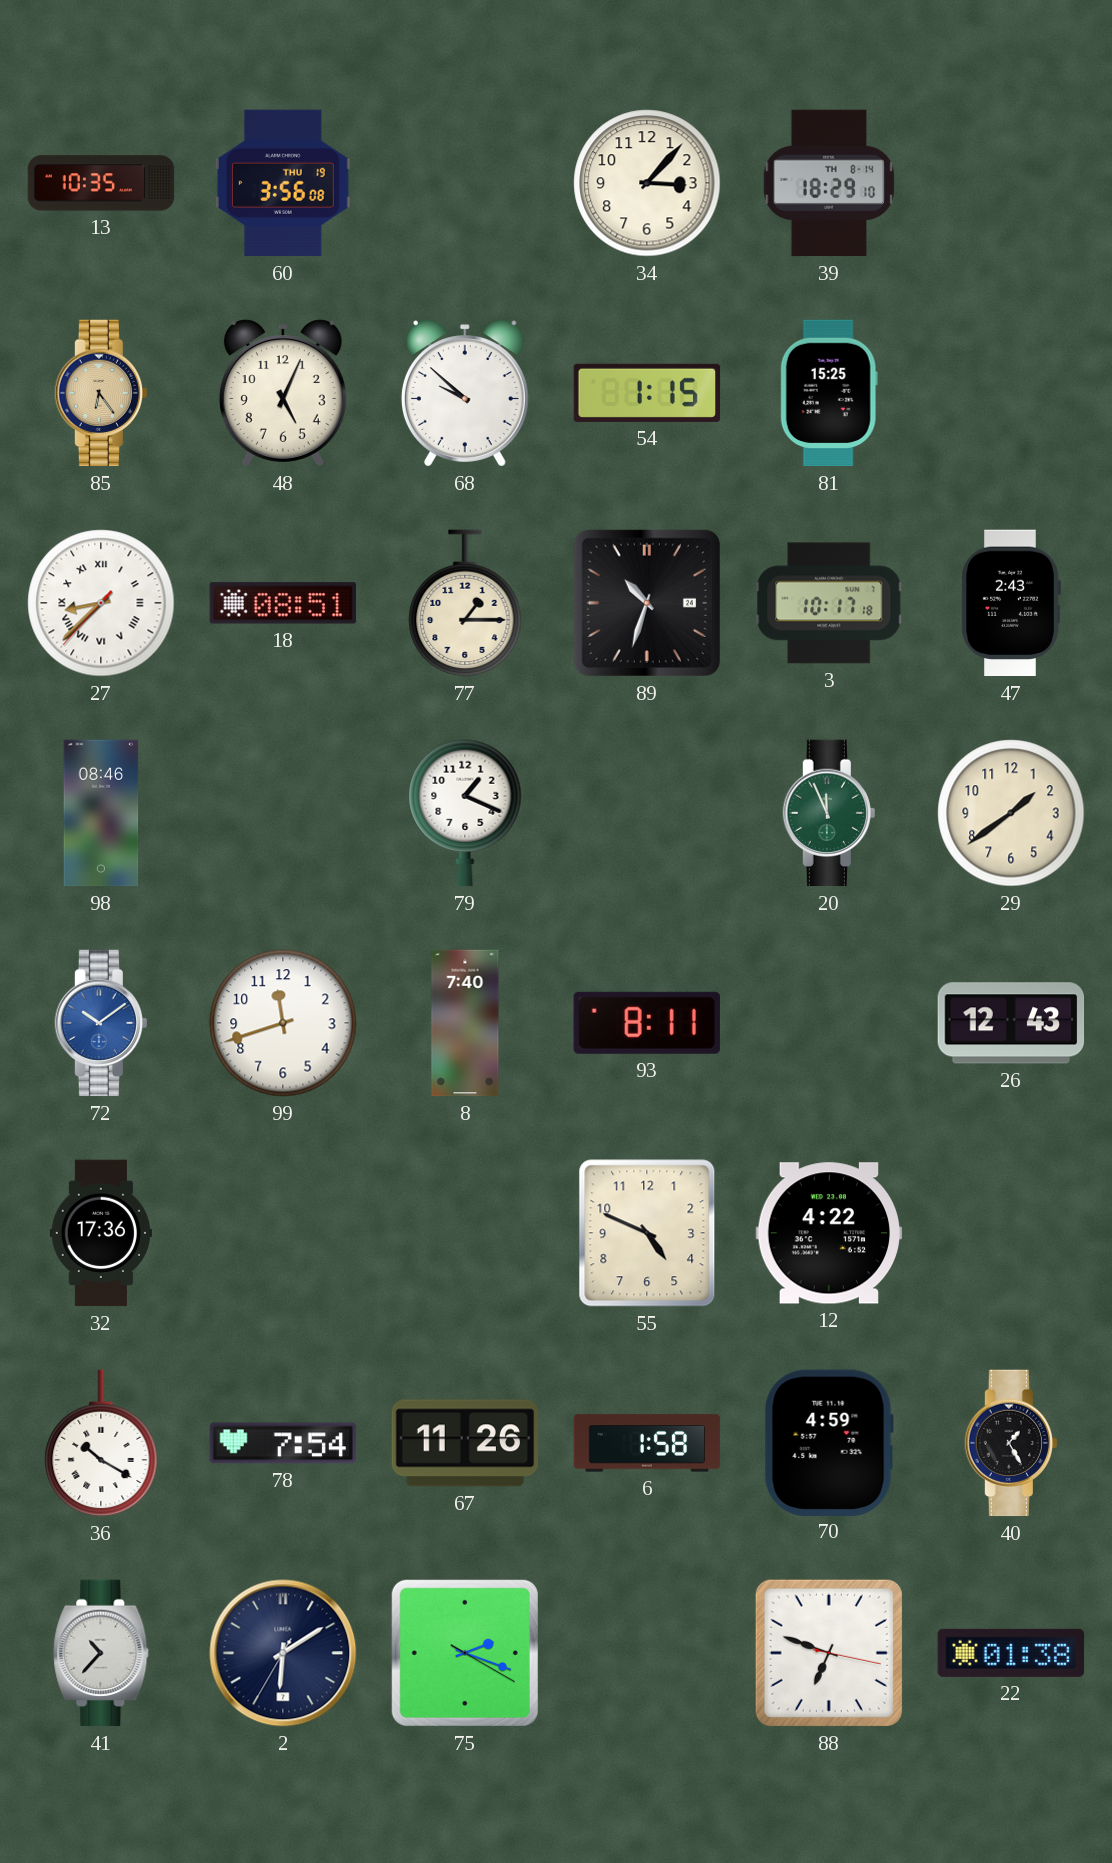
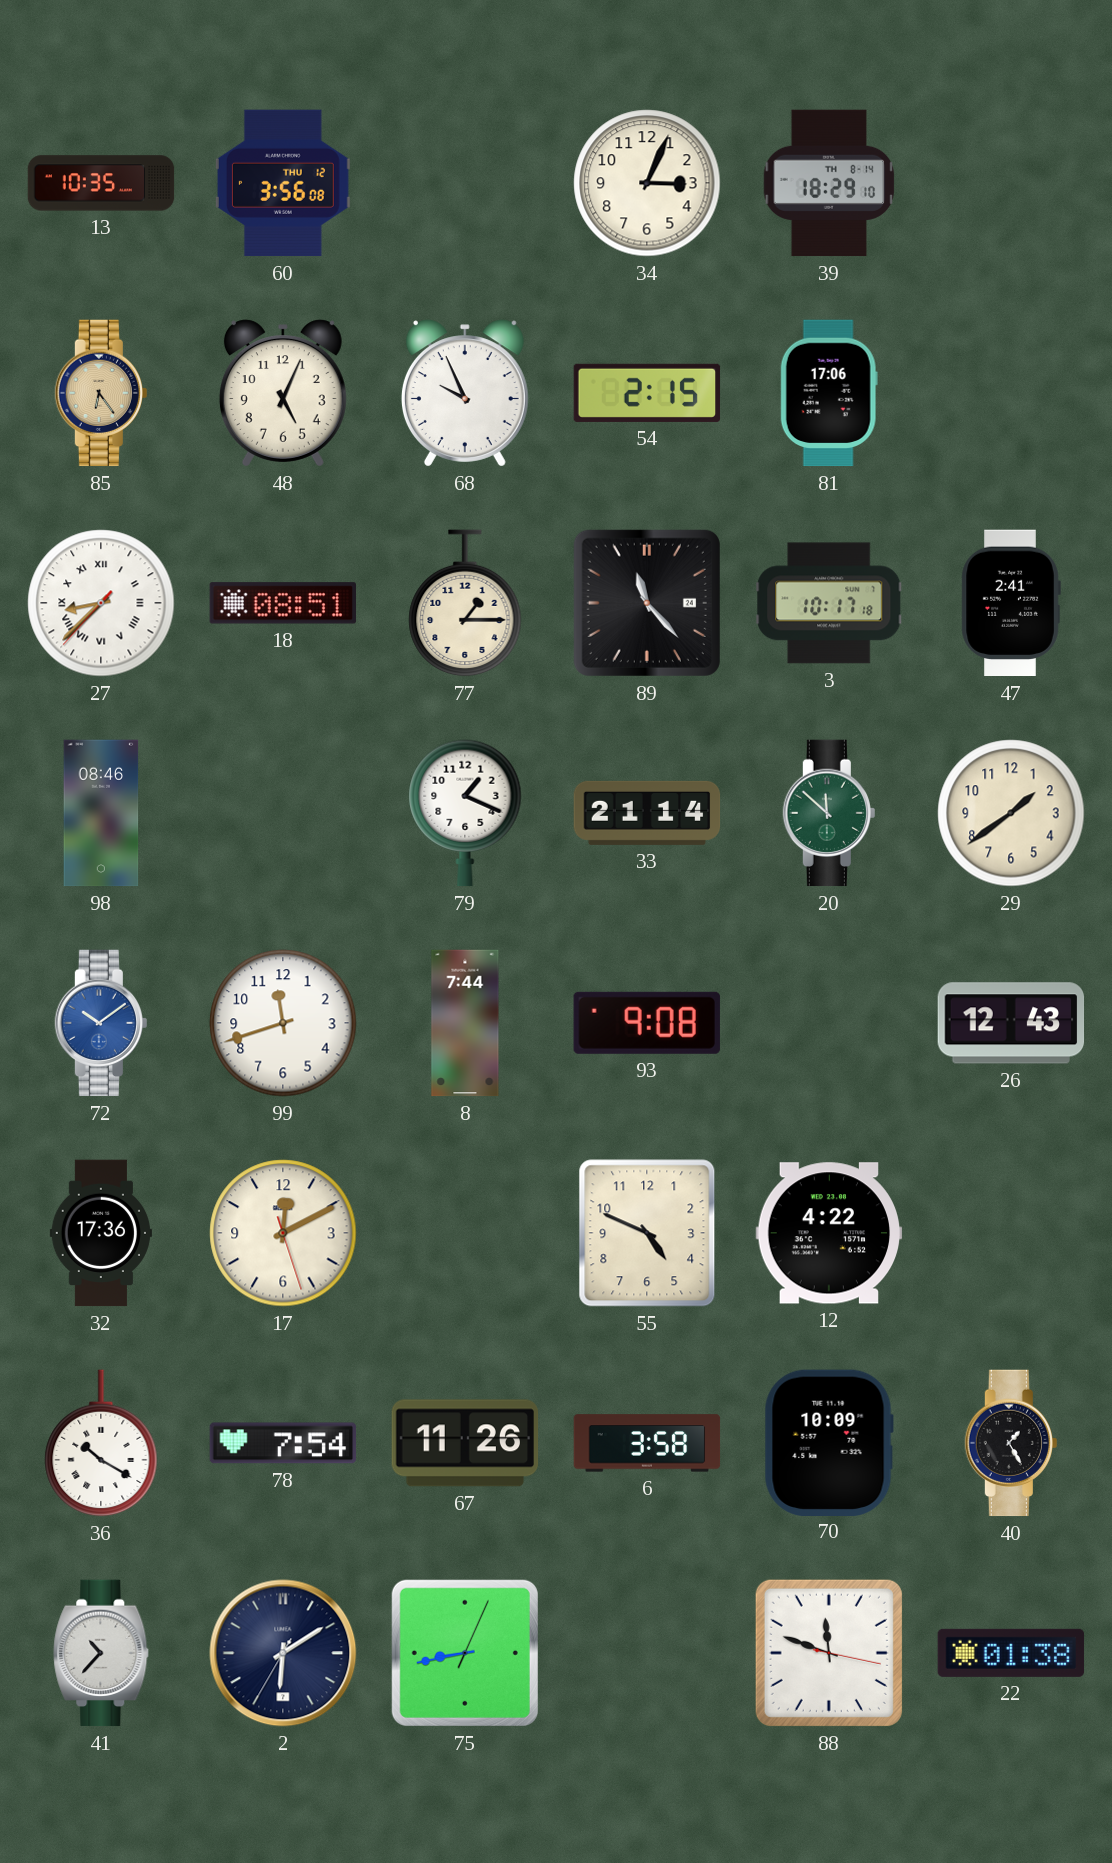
60 date: THU 19 -> THU 12 (283, 183)
34: 3:07 -> 3:04 (647, 183)
68: 9:52 -> 9:56 (465, 393)
54: 1:15 -> 2:15 (647, 393)
81: 15:25 -> 17:06 (829, 393)
89: 10:33 -> 11:23 (647, 603)
47: 2:43 -> 2:41 (1011, 603)
33: none -> 21:14 (647, 813)
20: 11:56 -> 11:52 (829, 813)
8: 7:40 -> 7:44 (465, 1023)
93: 8:11 -> 9:08 (647, 1023)
17: none -> 12:10 (283, 1233)
6: 1:58 -> 3:58 (647, 1443)
70: 4:59 -> 10:09 (829, 1442)
75: 2:18 -> 8:43 (465, 1653)
88: 6:48 -> 11:48 (829, 1653)
